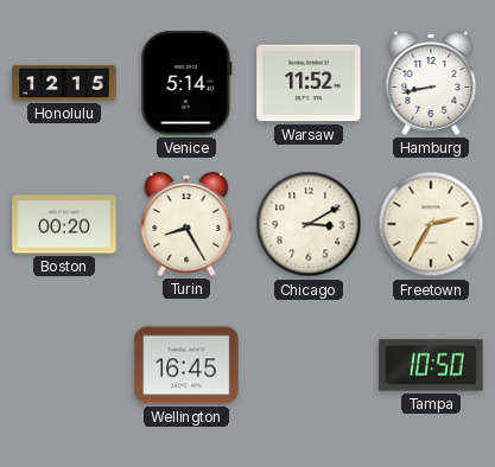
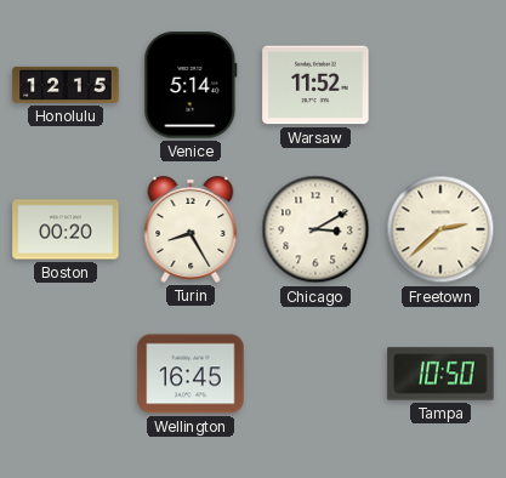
Hamburg: 8:43 -> none (431, 83)
Freetown: 2:35 -> 2:38 (440, 229)
